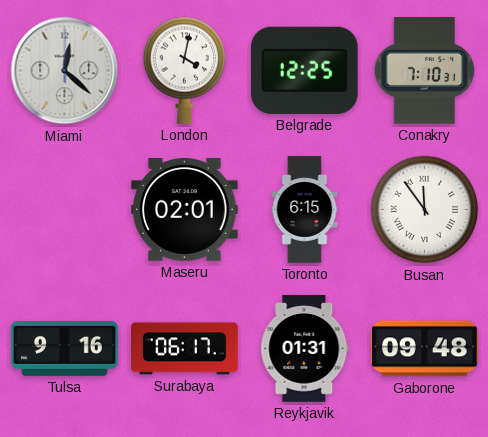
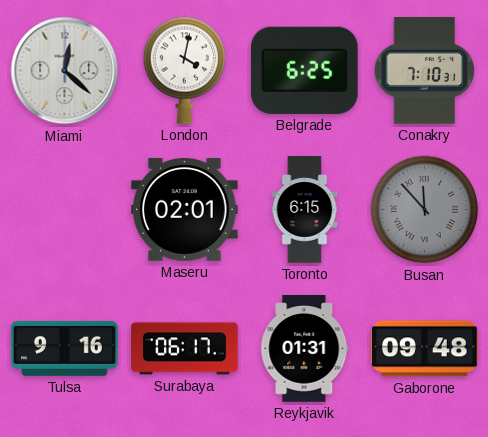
Belgrade: 12:25 -> 6:25 (304, 70)
Busan: 11:54 -> 11:53 (425, 210)
Busan dial: white -> grey (425, 210)
